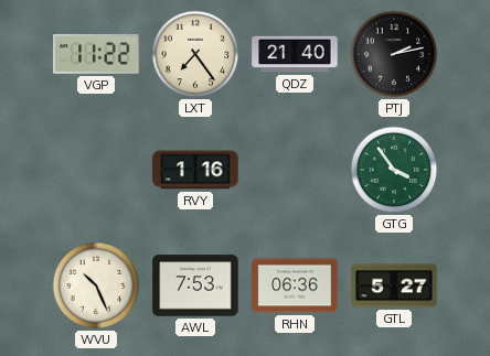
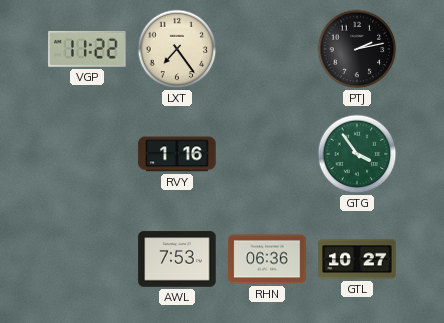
QDZ: 21:40 -> none (295, 54)
WVU: 10:26 -> none (96, 285)
GTL: 5:27 -> 10:27 (357, 259)
